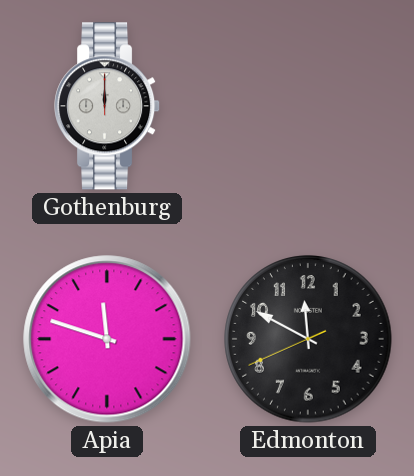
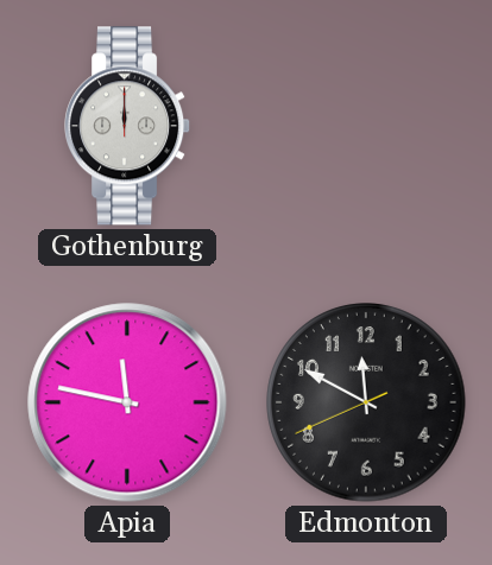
Apia: 11:48 -> 11:47 (127, 402)
